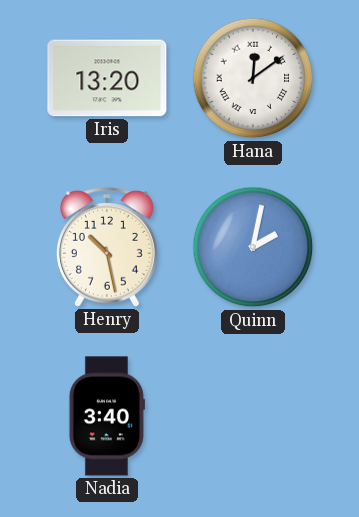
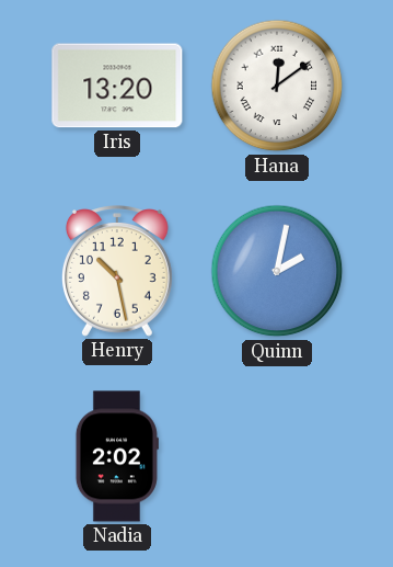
Nadia: 3:40 -> 2:02 (117, 456)
